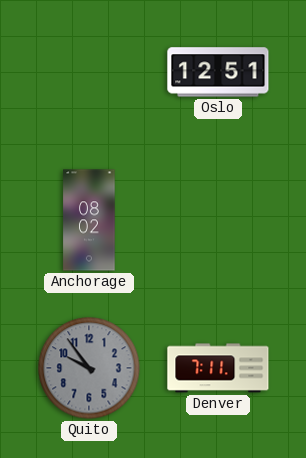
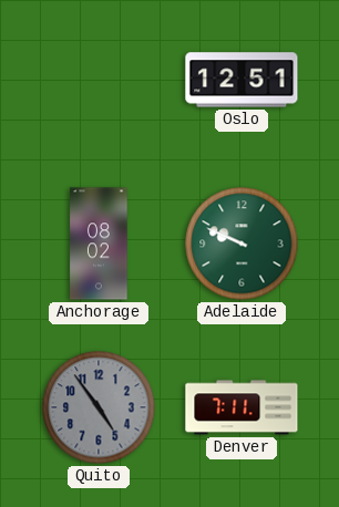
Adelaide: none -> 9:49 (242, 244)
Quito: 9:54 -> 4:54 (99, 407)
